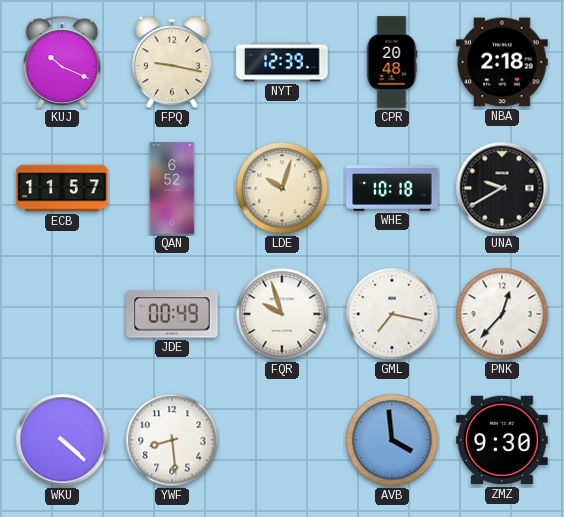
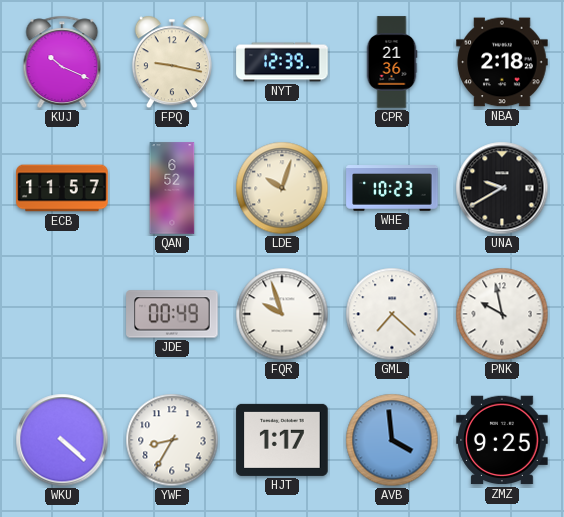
CPR: 20:48 -> 21:36 (392, 62)
WHE: 10:18 -> 10:23 (392, 189)
GML: 7:17 -> 7:22 (392, 314)
PNK: 12:37 -> 9:58 (502, 314)
YWF: 8:29 -> 8:35 (172, 440)
HJT: none -> 1:17 (282, 440)
ZMZ: 9:30 -> 9:25 (502, 440)
